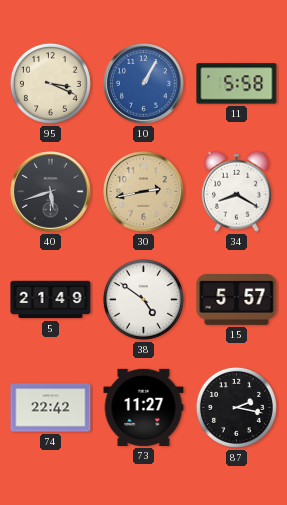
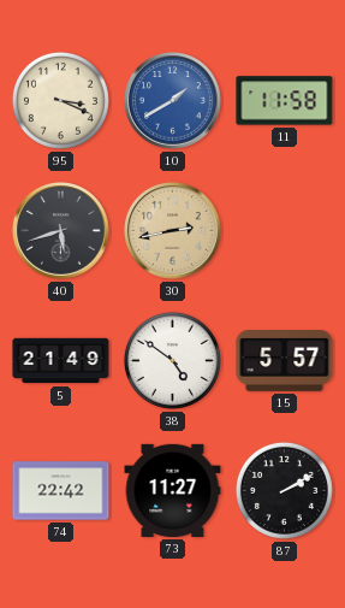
10: 1:05 -> 1:40 (173, 101)
11: 5:58 -> 11:58 (285, 101)
34: 8:20 -> none (237, 191)
87: 2:17 -> 2:10 (284, 490)
